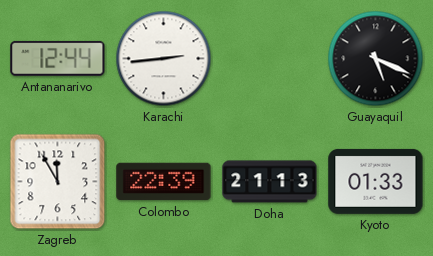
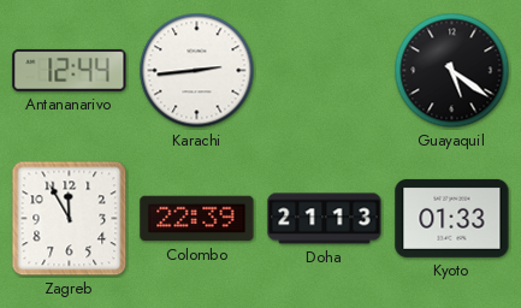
Guayaquil: 5:19 -> 5:21 (452, 71)
